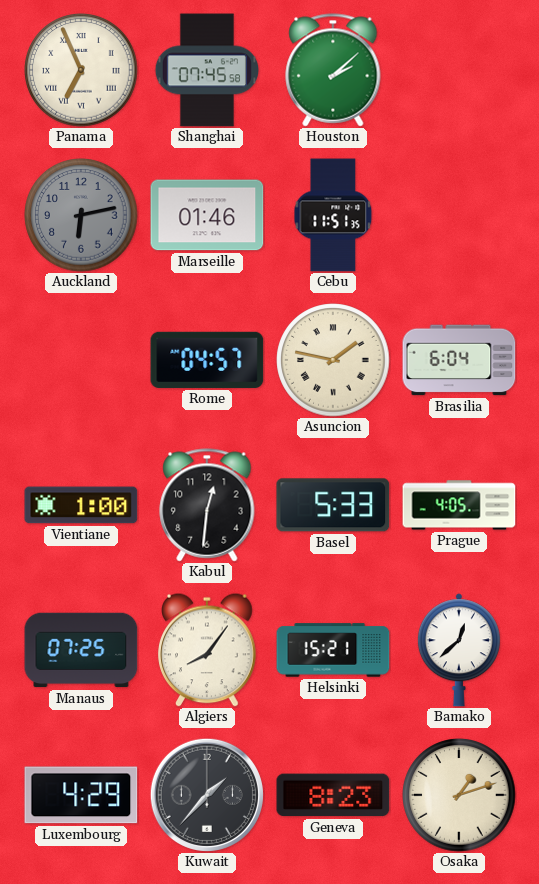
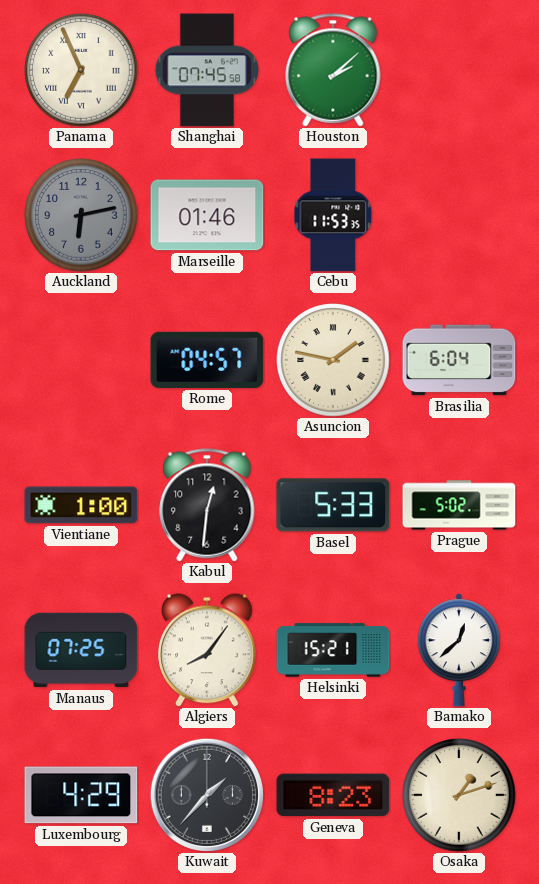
Cebu: 11:51 -> 11:53 (333, 215)
Prague: 4:05 -> 5:02 (459, 505)
